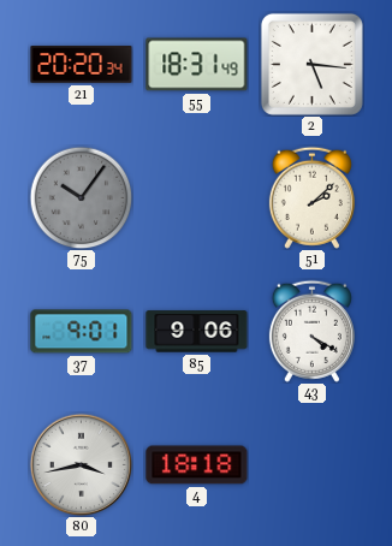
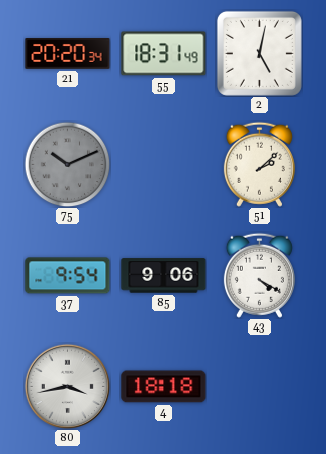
2: 5:16 -> 5:02 (259, 53)
75: 10:06 -> 10:11 (67, 164)
37: 9:01 -> 9:54 (68, 276)
